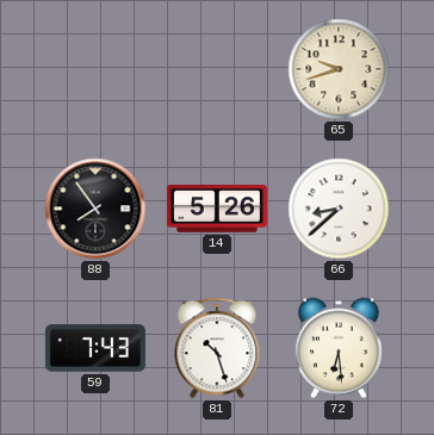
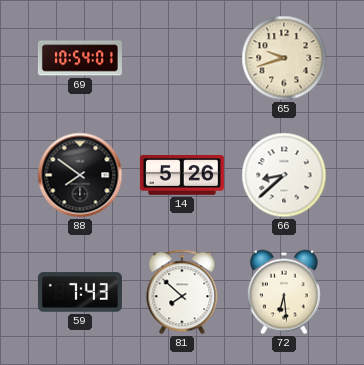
69: none -> 10:54 (80, 58)
88: 7:54 -> 7:51 (80, 175)
81: 10:27 -> 7:52 (182, 292)
